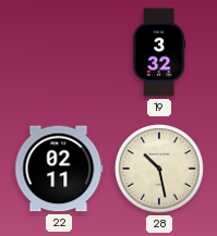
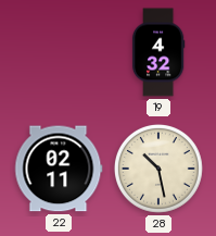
19: 3:32 -> 4:32 (158, 52)
